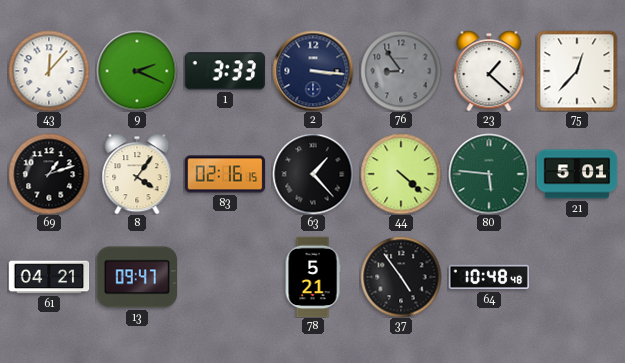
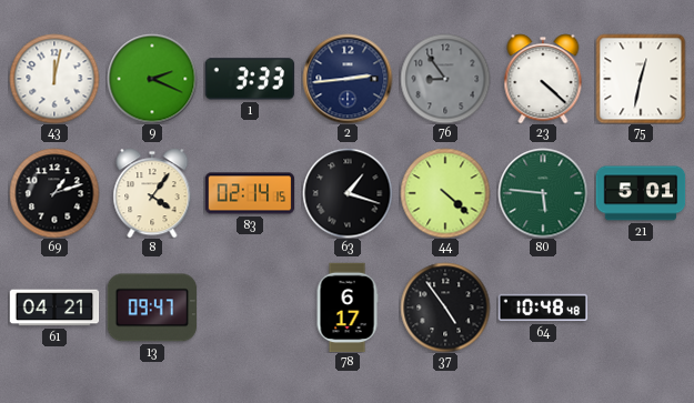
43: 12:07 -> 12:02 (54, 79)
2: 3:16 -> 2:44 (348, 79)
23: 1:22 -> 4:22 (543, 79)
75: 12:37 -> 12:32 (641, 79)
83: 02:16 -> 02:14 (250, 193)
63: 1:23 -> 1:18 (348, 193)
78: 5:21 -> 6:17 (348, 308)
